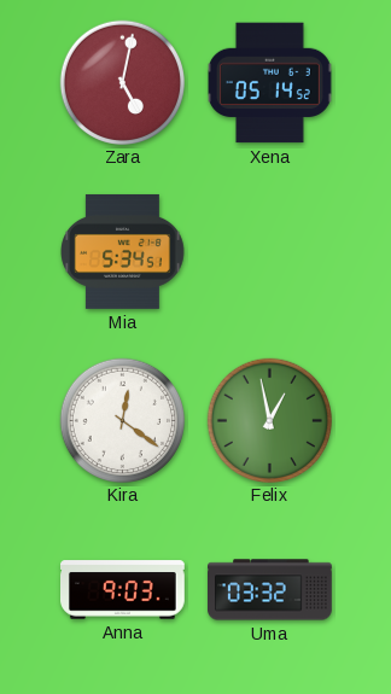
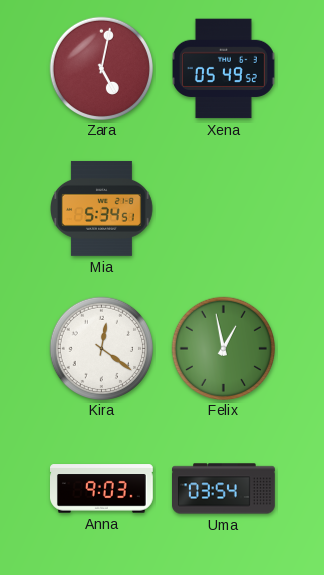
Xena: 05:14 -> 05:49 (224, 69)
Uma: 03:32 -> 03:54 (224, 489)
